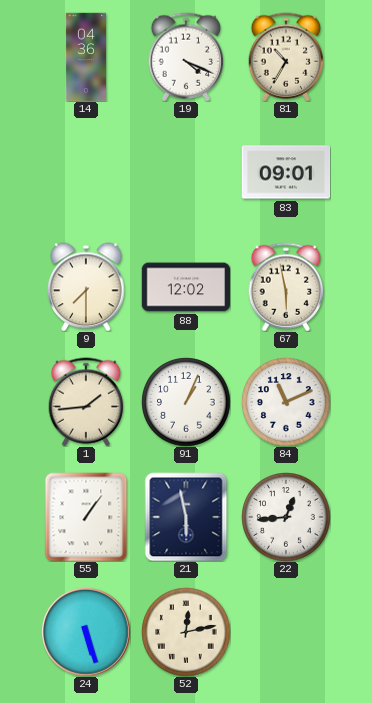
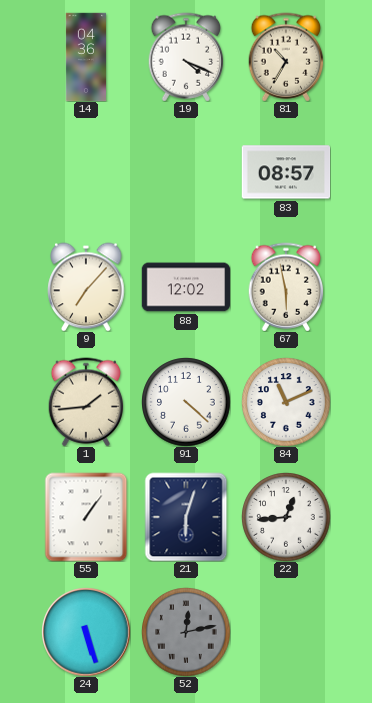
83: 09:01 -> 08:57 (286, 172)
9: 7:30 -> 7:07 (86, 287)
91: 1:04 -> 4:22 (186, 402)
21: 5:58 -> 6:03 (186, 517)
52 dial: cream -> grey (186, 632)
